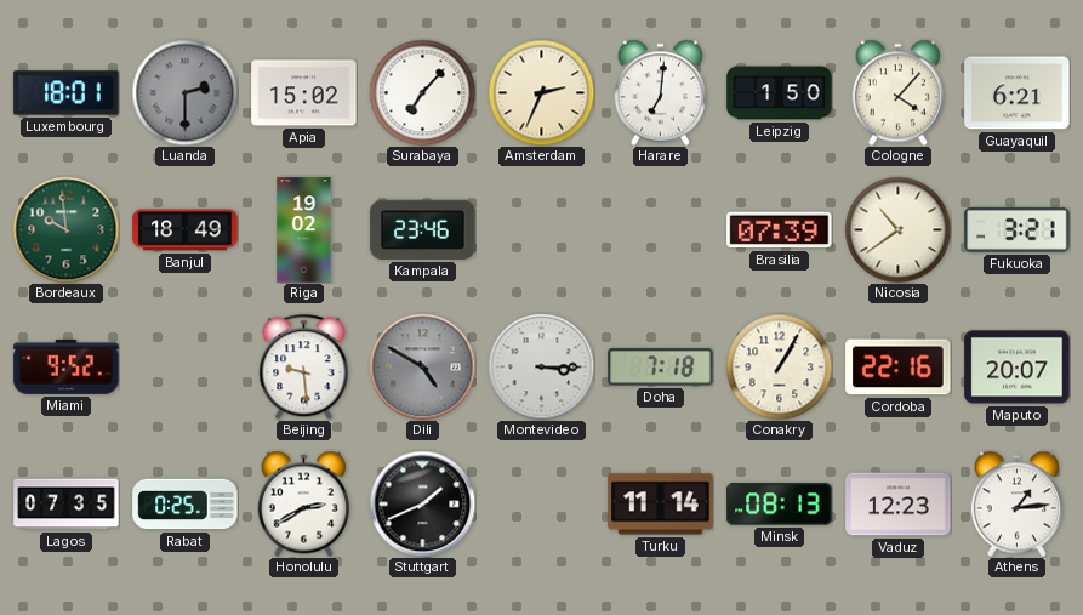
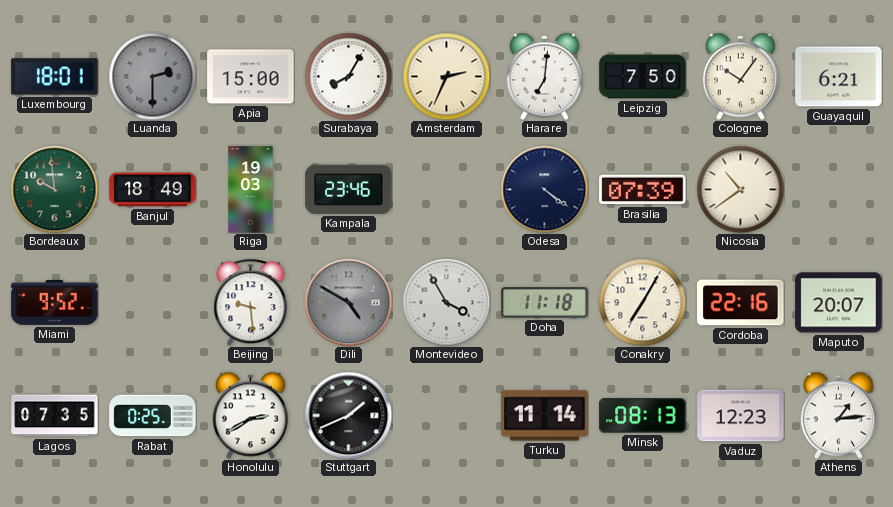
Apia: 15:02 -> 15:00 (251, 77)
Surabaya: 7:07 -> 8:05 (348, 76)
Leipzig: 1:50 -> 7:50 (643, 77)
Cologne: 4:07 -> 10:06 (740, 76)
Riga: 19:02 -> 19:03 (251, 190)
Odesa: none -> 4:21 (544, 189)
Fukuoka: 3:21 -> none (1018, 229)
Montevideo: 3:15 -> 3:55 (446, 302)
Doha: 7:18 -> 11:18 (545, 303)
Conakry: 1:05 -> 7:05 (642, 302)
